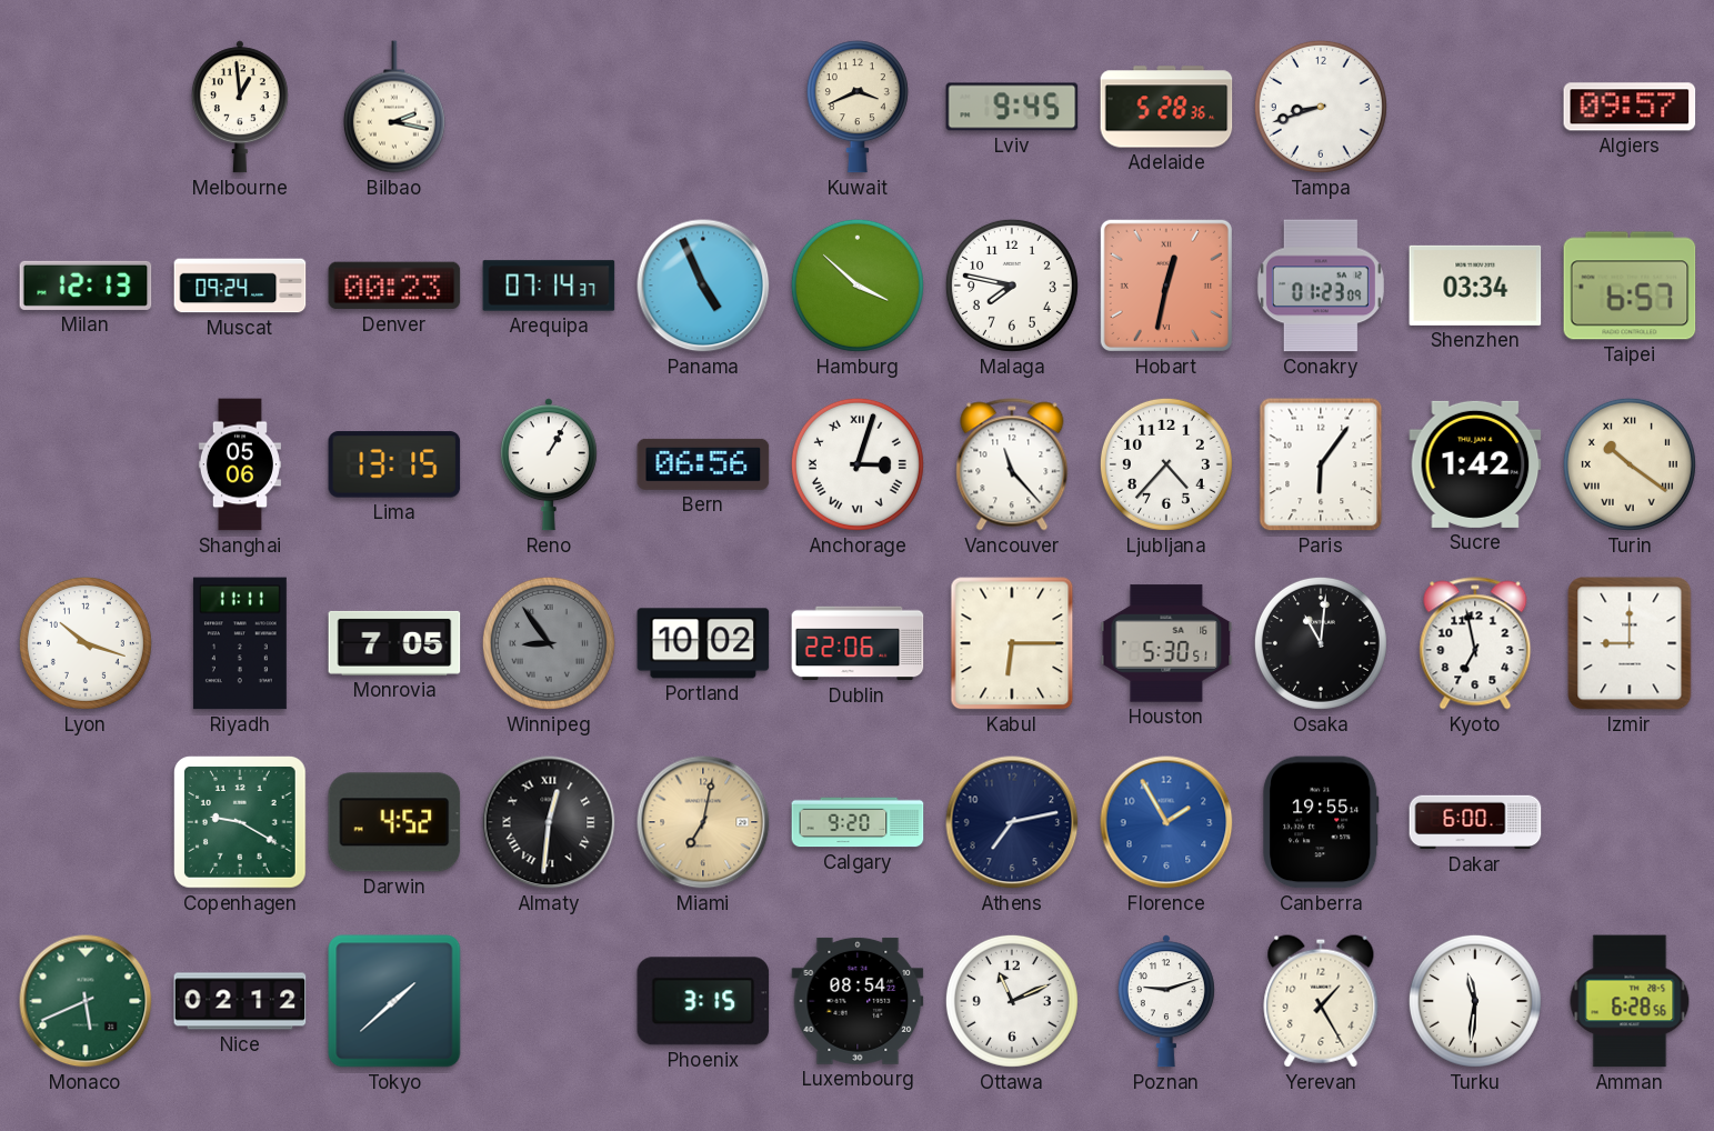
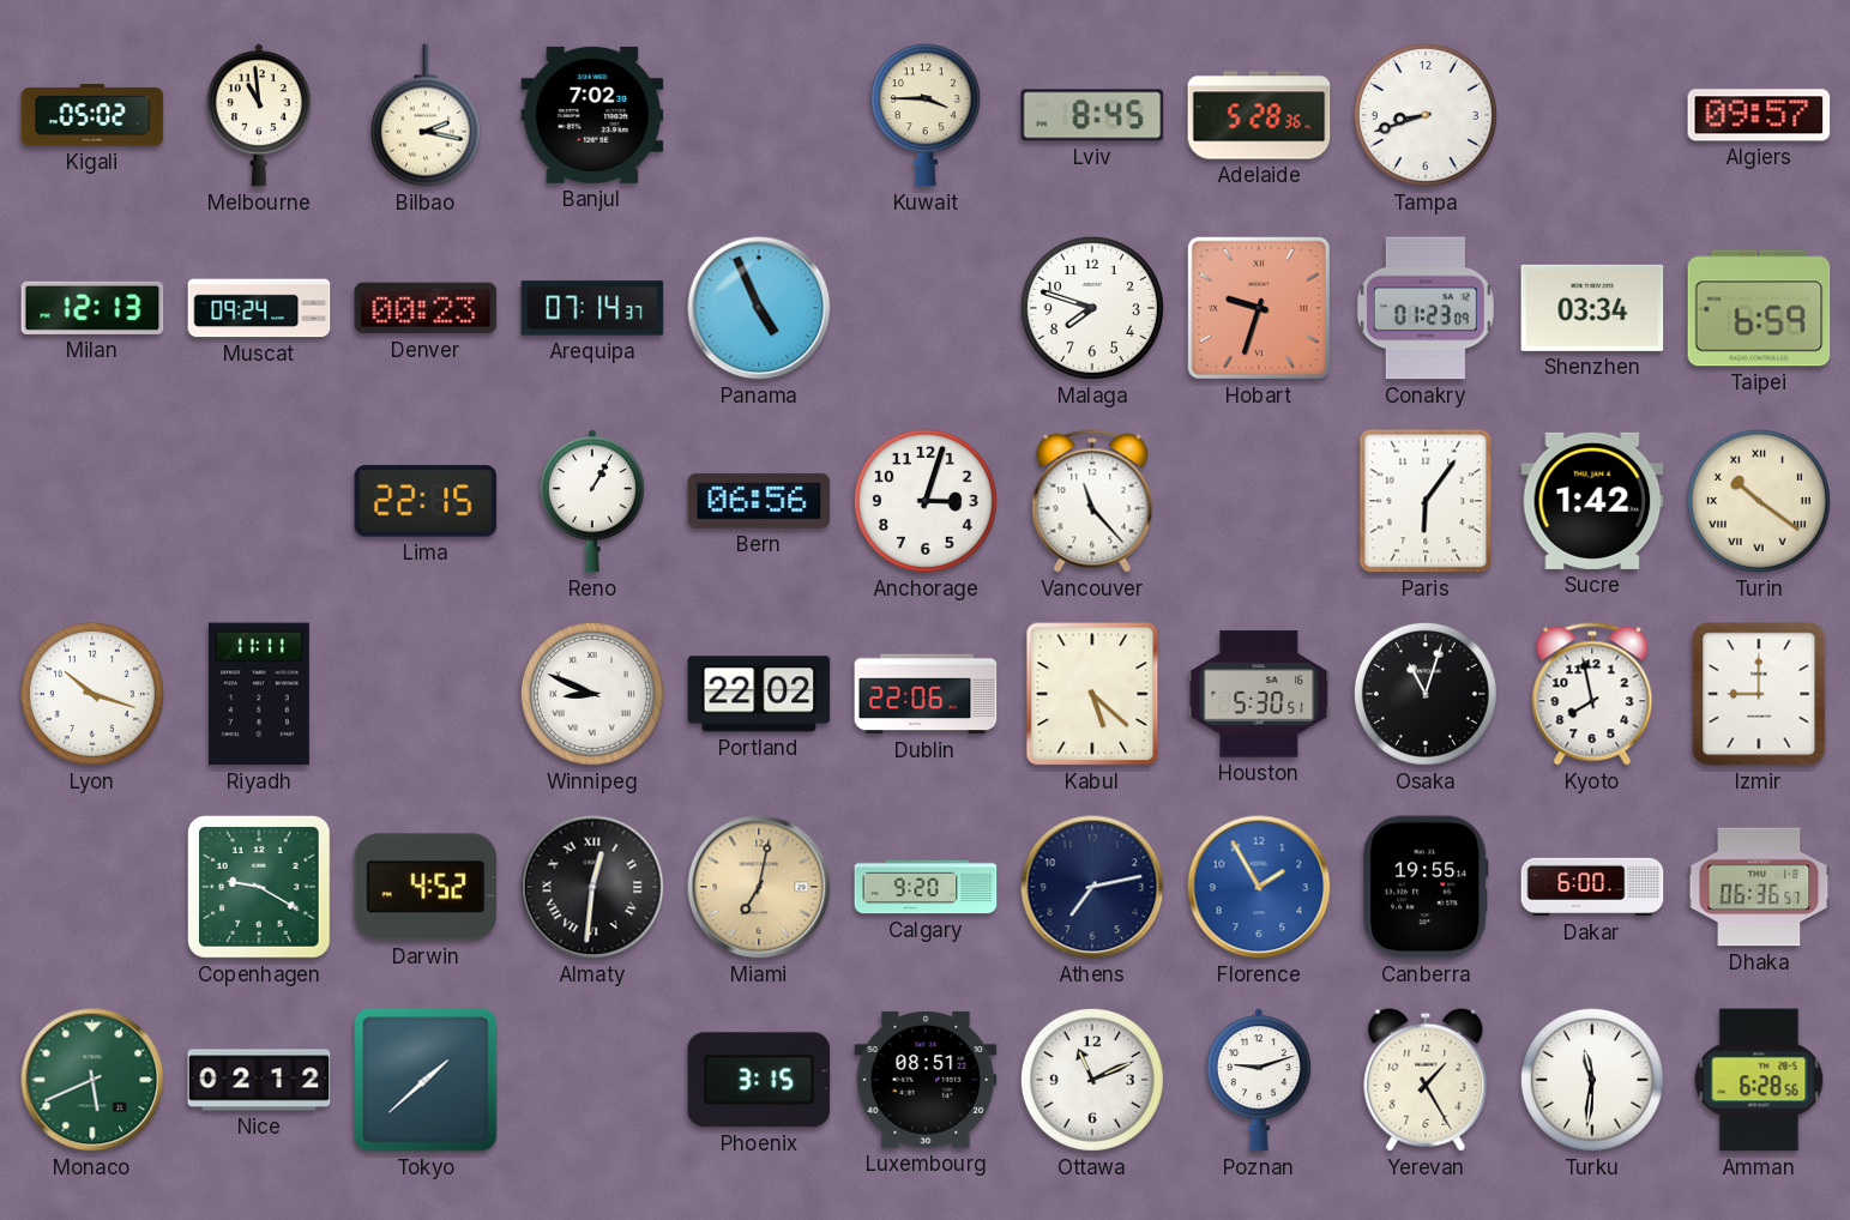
Kigali: none -> 05:02 (92, 115)
Melbourne: 12:59 -> 10:59 (259, 115)
Banjul: none -> 7:02 (592, 115)
Kuwait: 3:41 -> 3:45 (926, 115)
Lviv: 9:45 -> 8:45 (1092, 115)
Hamburg: 3:52 -> none (858, 286)
Malaga: 7:47 -> 7:48 (1092, 308)
Hobart: 12:32 -> 9:33 (1259, 308)
Taipei: 6:57 -> 6:59 (1759, 308)
Shanghai: 05:06 -> none (240, 464)
Lima: 13:15 -> 22:15 (426, 501)
Anchorage numerals: Roman -> Arabic (926, 501)
Ljubljana: 4:37 -> none (1166, 464)
Monrovia: 7:05 -> none (394, 643)
Winnipeg: 8:54 -> 8:49 (592, 694)
Winnipeg dial: grey -> white (592, 694)
Portland: 10:02 -> 22:02 (759, 694)
Kabul: 6:15 -> 5:22 (1092, 694)
Osaka: 11:01 -> 11:03 (1426, 694)
Kyoto: 6:58 -> 7:58 (1592, 694)
Dhaka: none -> 06:36 (1759, 887)
Luxembourg: 08:54 -> 08:51 (926, 1080)
